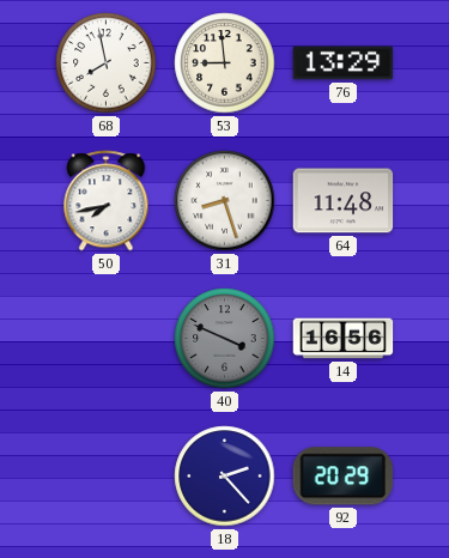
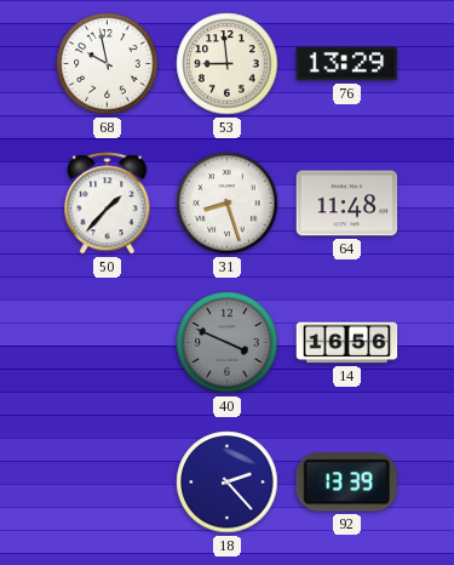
68: 7:58 -> 9:58 (108, 64)
50: 7:43 -> 1:37 (108, 204)
92: 20:29 -> 13:39 (346, 483)
